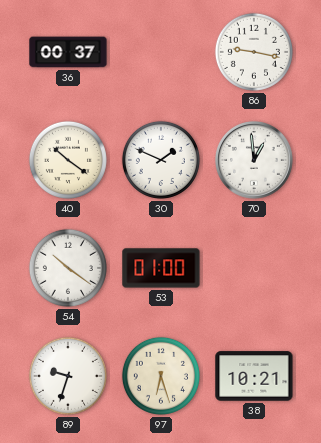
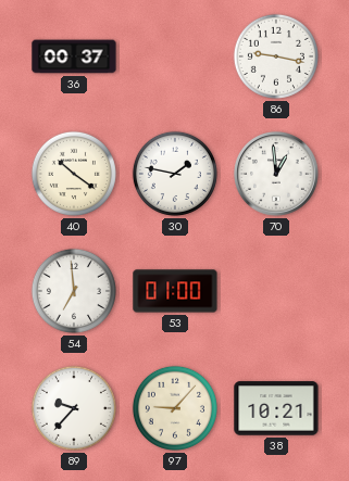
30: 1:49 -> 1:47 (175, 174)
54: 10:21 -> 6:59 (74, 291)
89: 9:33 -> 9:37 (74, 408)
97: 6:27 -> 9:07 (175, 408)
